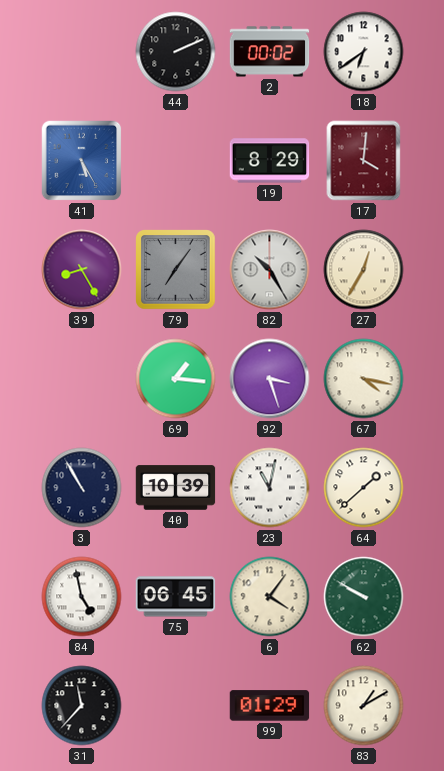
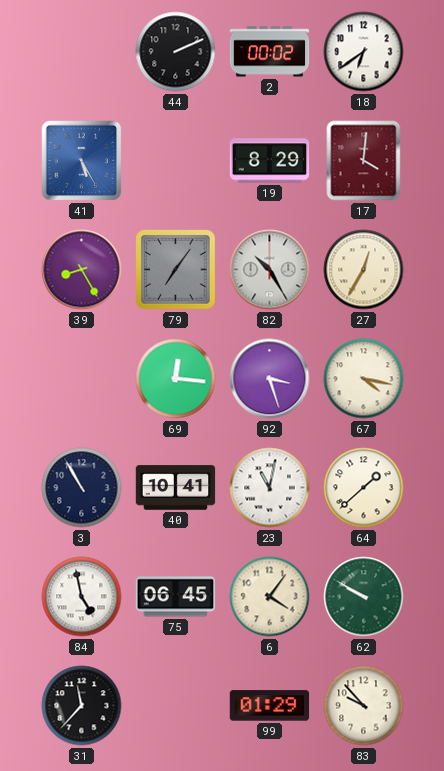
69: 1:16 -> 12:16 (176, 379)
40: 10:39 -> 10:41 (176, 488)
83: 1:10 -> 9:53 (364, 706)
